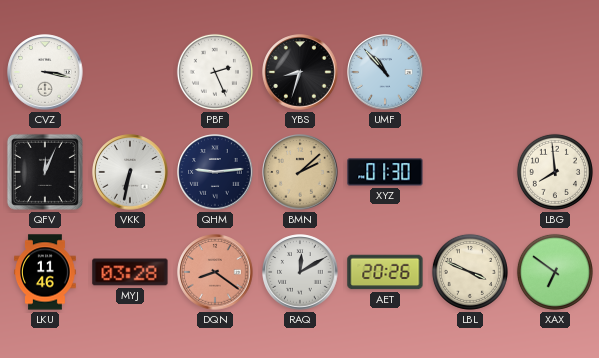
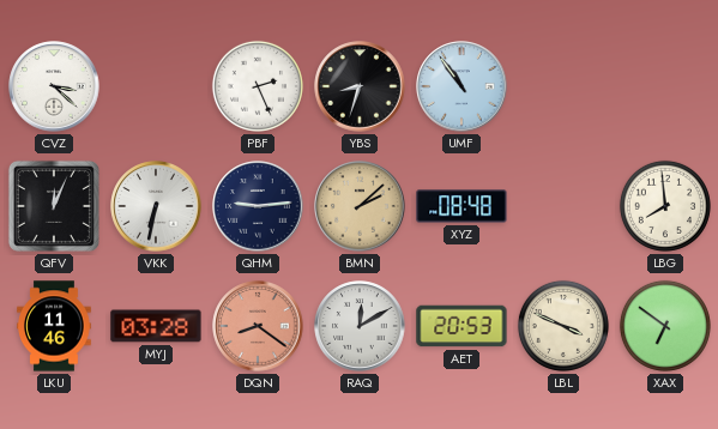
CVZ: 3:17 -> 3:22 (54, 86)
UMF: 10:53 -> 10:54 (461, 86)
XYZ: 01:30 -> 08:48 (461, 206)
AET: 20:26 -> 20:53 (461, 326)
